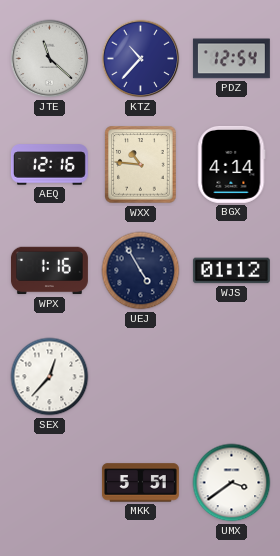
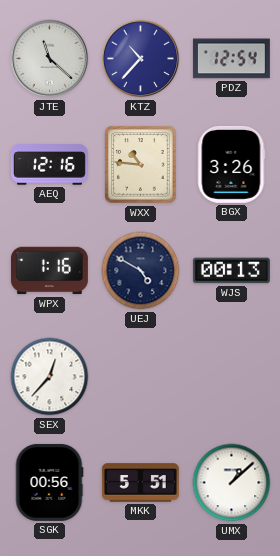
BGX: 4:14 -> 3:26 (232, 164)
UEJ: 4:55 -> 4:50 (141, 271)
WJS: 01:12 -> 00:13 (231, 271)
SGK: none -> 00:56 (49, 482)
UMX: 3:39 -> 1:08 (232, 483)
